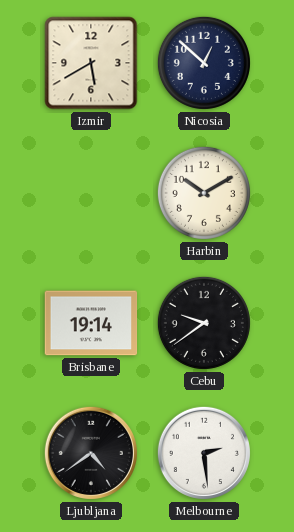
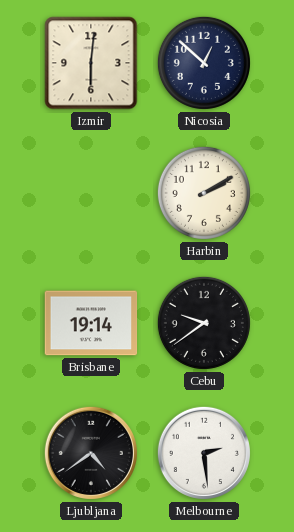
Izmir: 5:40 -> 6:01 (91, 63)
Harbin: 10:10 -> 2:10 (204, 193)
